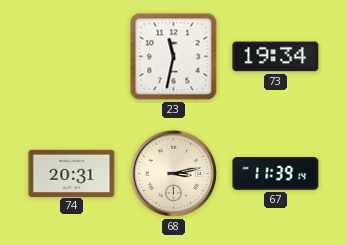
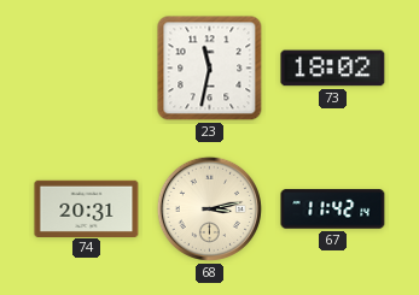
73: 19:34 -> 18:02 (333, 69)
67: 11:39 -> 11:42 (333, 210)
